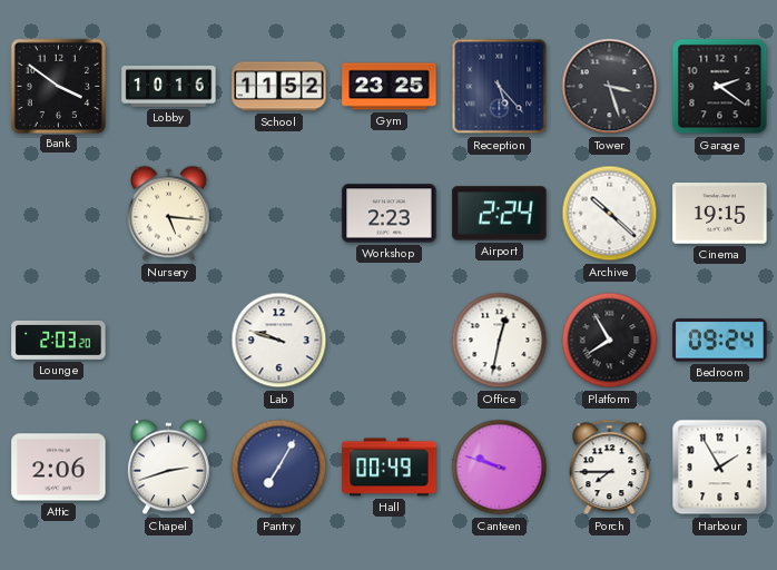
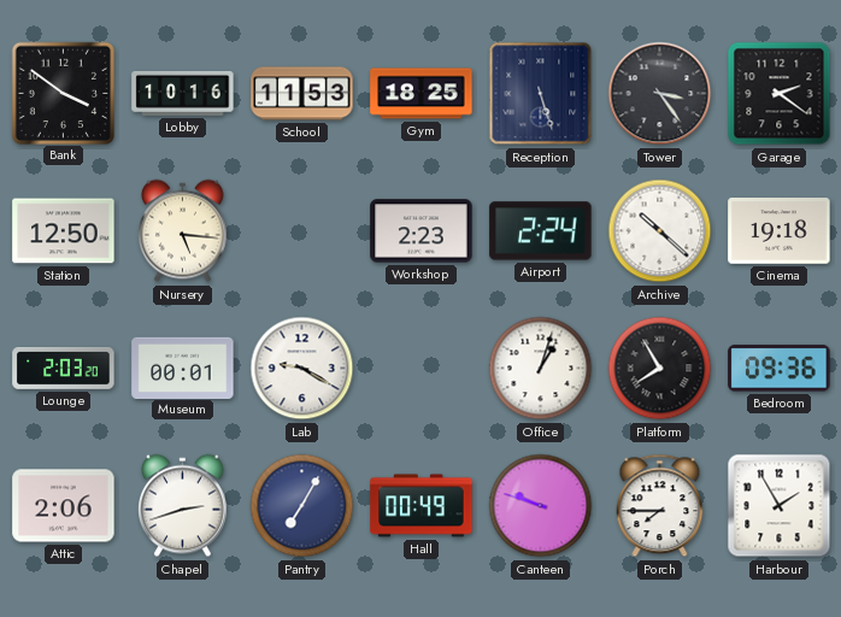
School: 11:52 -> 11:53 (302, 94)
Gym: 23:25 -> 18:25 (422, 94)
Reception: 5:23 -> 5:27 (541, 94)
Tower: 3:27 -> 3:24 (660, 94)
Station: none -> 12:50 (64, 231)
Cinema: 19:15 -> 19:18 (780, 231)
Museum: none -> 00:01 (183, 368)
Lab: 9:48 -> 9:20 (302, 369)
Office: 12:32 -> 1:03 (541, 369)
Bedroom: 09:24 -> 09:36 (780, 369)
